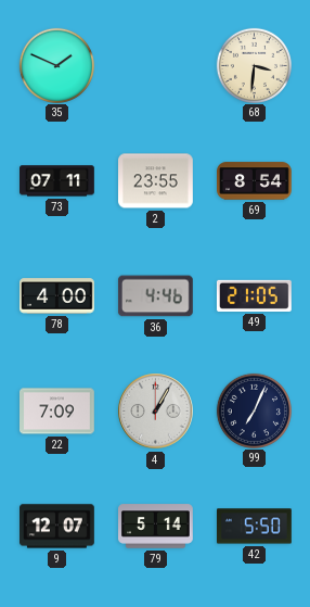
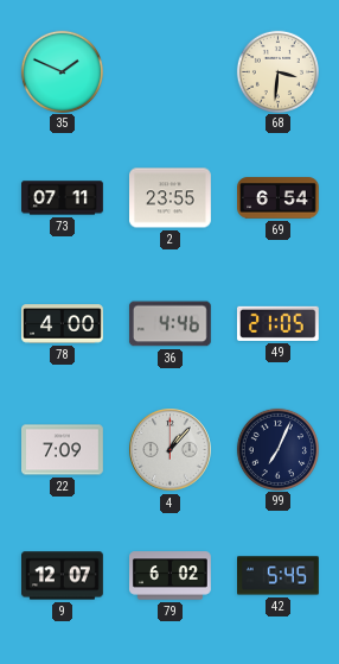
69: 8:54 -> 6:54 (279, 198)
4: 1:05 -> 1:07 (171, 450)
79: 5:14 -> 6:02 (171, 576)
42: 5:50 -> 5:45 (279, 576)
